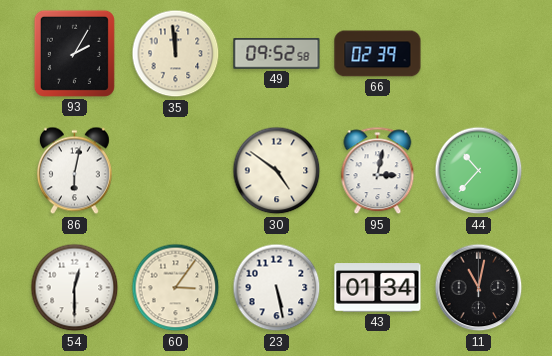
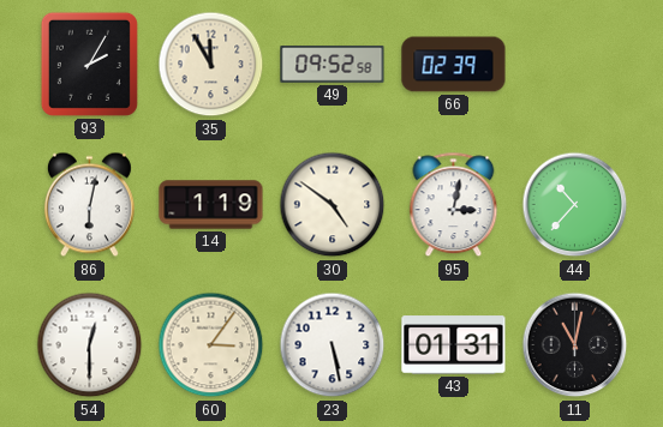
35: 11:59 -> 11:55 (211, 65)
14: none -> 1:19 (211, 205)
43: 01:34 -> 01:31 (454, 345)
